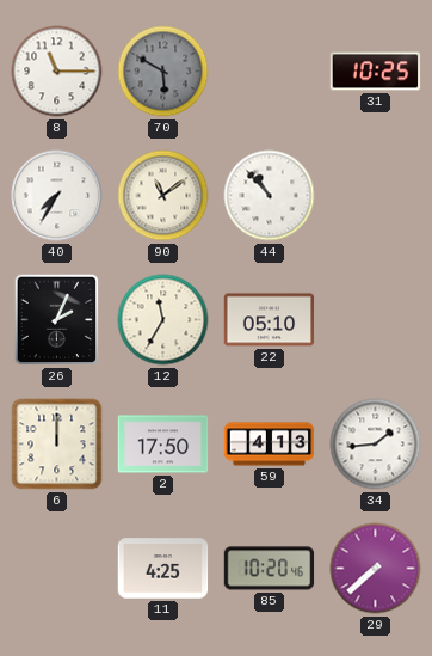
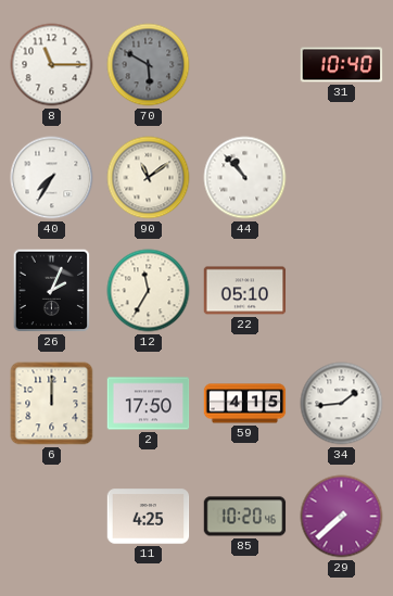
31: 10:25 -> 10:40 (342, 65)
59: 4:13 -> 4:15 (245, 404)
